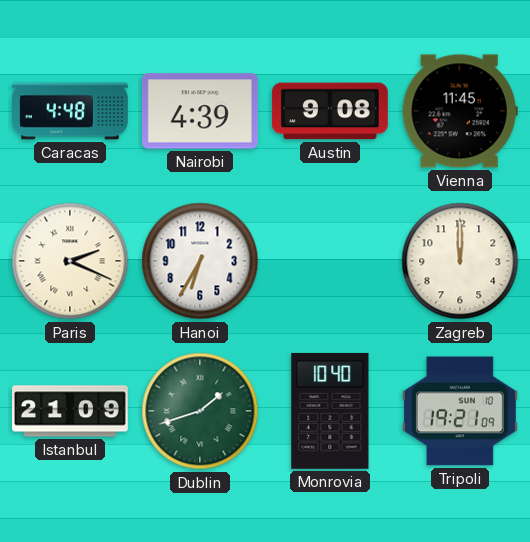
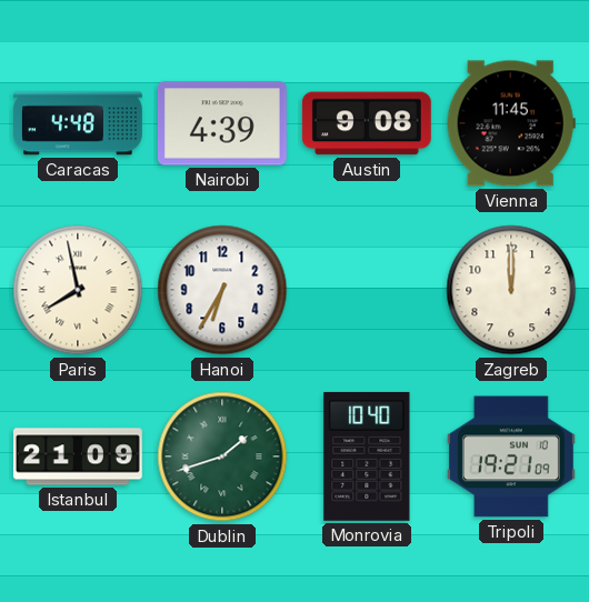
Paris: 2:19 -> 7:58 (78, 290)
